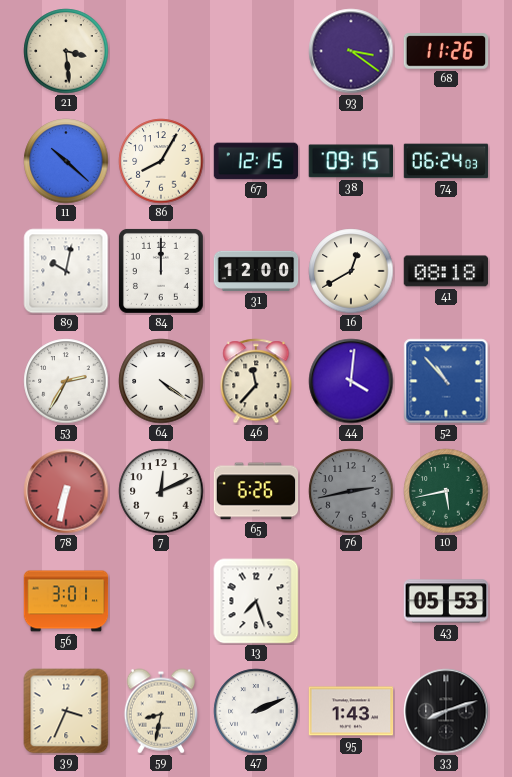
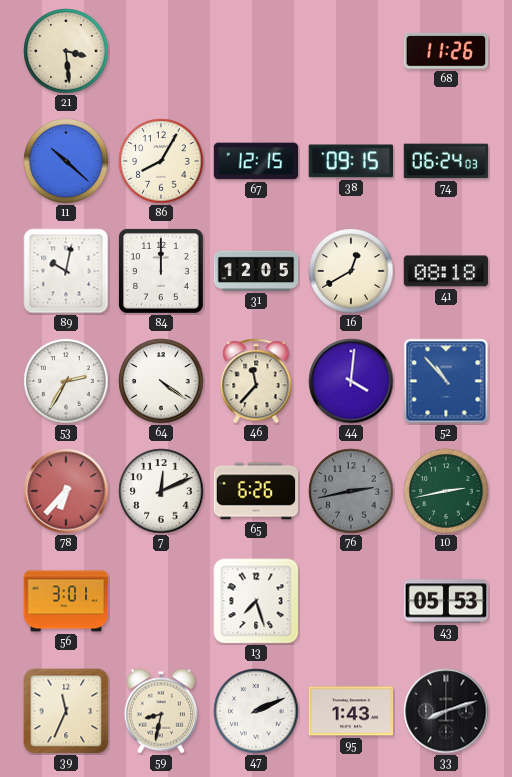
93: 3:21 -> none (351, 51)
31: 12:00 -> 12:05 (256, 271)
78: 6:32 -> 6:37 (66, 491)
10: 5:43 -> 2:43 (446, 491)
39: 3:34 -> 11:34 (66, 711)
